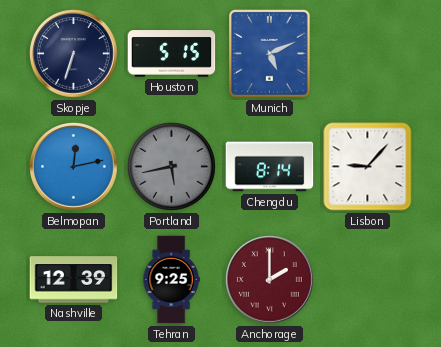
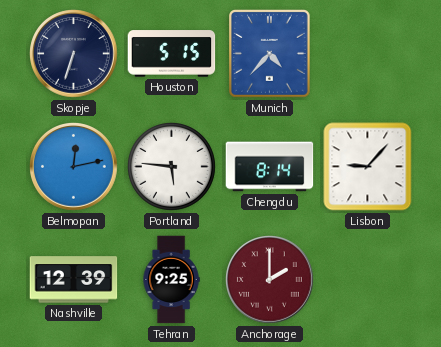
Munich: 5:11 -> 4:37 (270, 54)
Portland: 5:43 -> 5:46 (172, 167)
Portland dial: grey -> white (172, 167)
